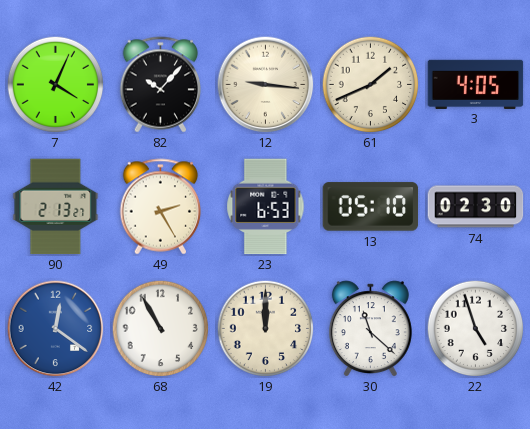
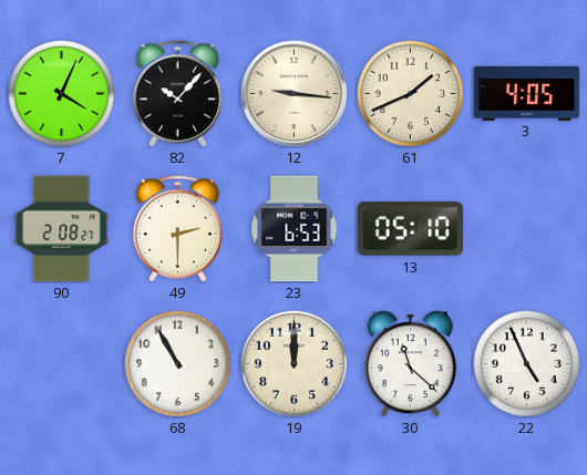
90: 2:13 -> 2:08 (62, 229)
49: 2:25 -> 2:30 (178, 229)
74: 02:30 -> none (476, 207)
42: 12:21 -> none (56, 329)
22: 4:57 -> 4:56 (526, 363)
